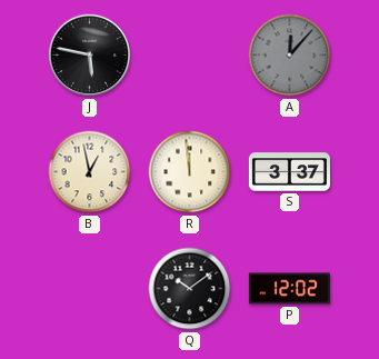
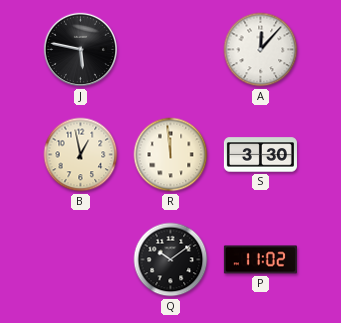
A dial: grey -> white (261, 50)
S: 3:37 -> 3:30 (260, 155)
P: 12:02 -> 11:02 (260, 260)
